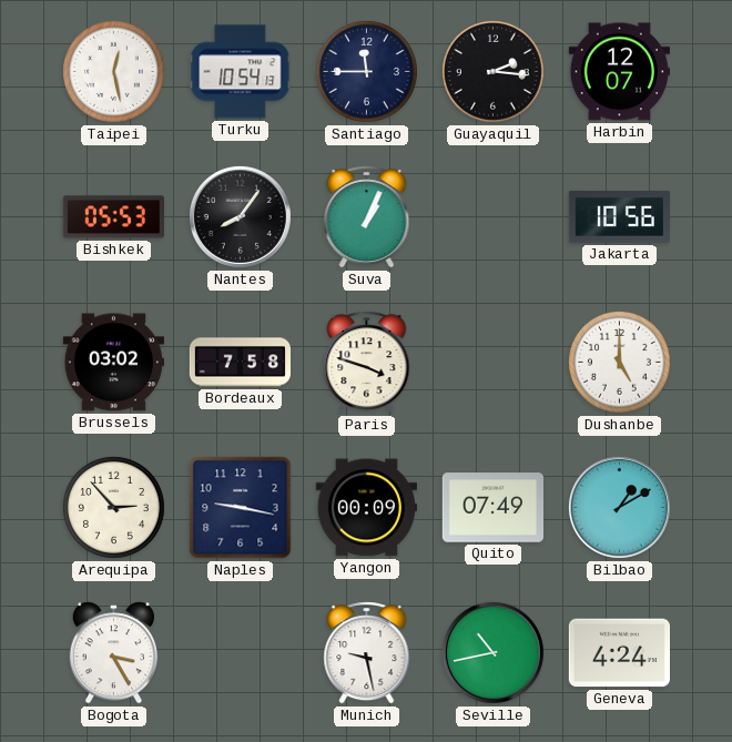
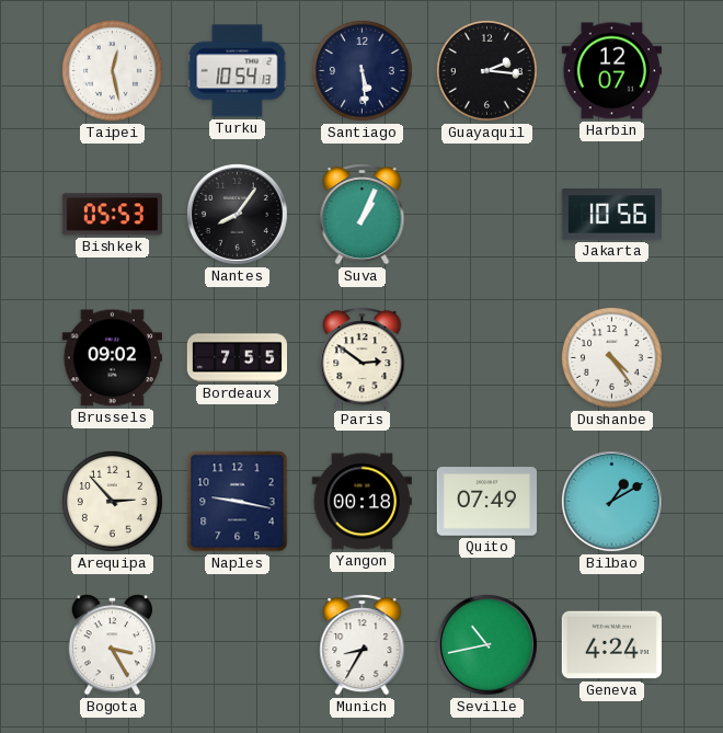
Santiago: 11:45 -> 5:29 (361, 70)
Brussels: 03:02 -> 09:02 (112, 358)
Bordeaux: 7:58 -> 7:55 (238, 358)
Paris: 3:48 -> 2:51 (363, 358)
Dushanbe: 5:00 -> 4:24 (611, 357)
Yangon: 00:09 -> 00:18 (361, 502)
Munich: 9:28 -> 8:35 (363, 645)
